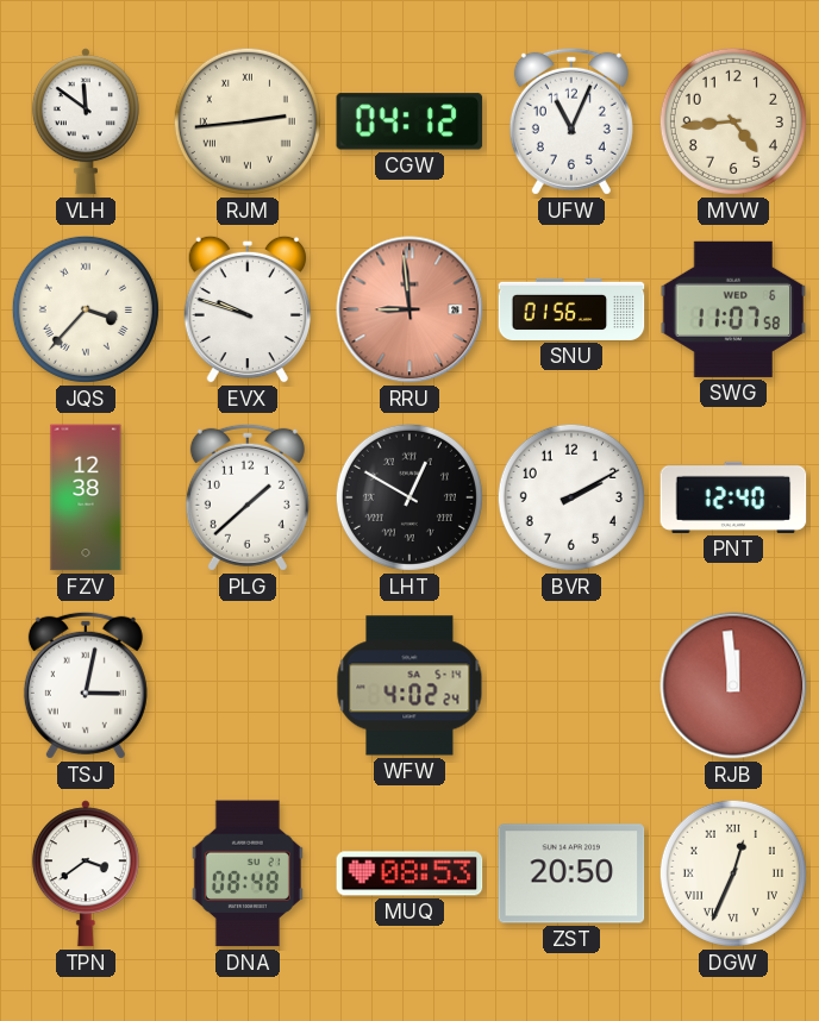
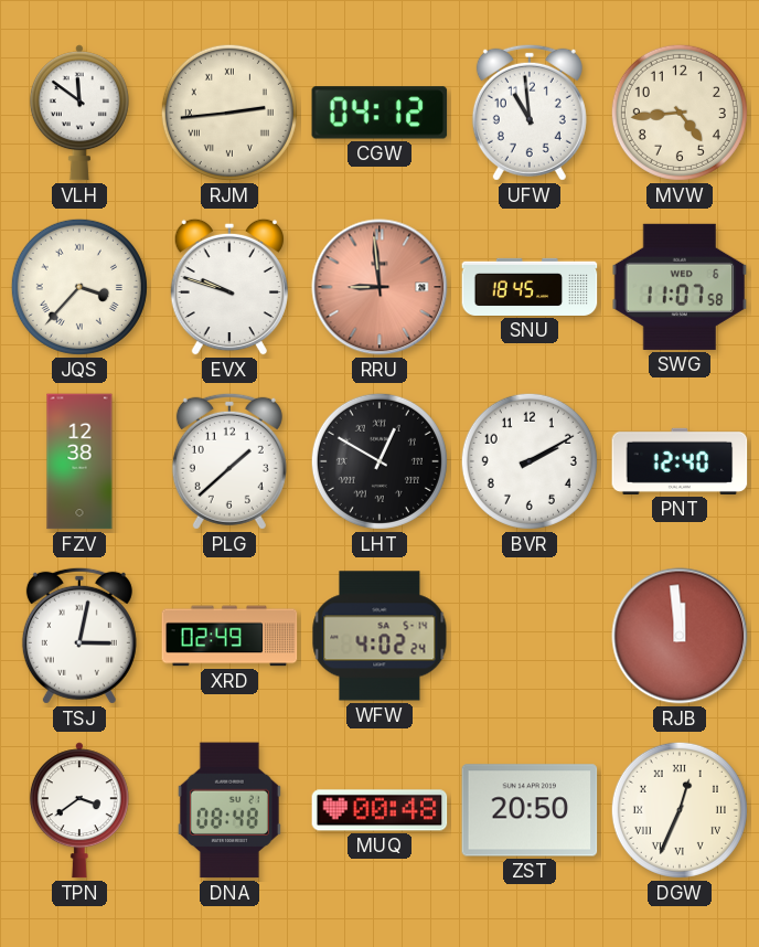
UFW: 11:04 -> 10:59 (530, 113)
SNU: 01:56 -> 18:45 (530, 287)
XRD: none -> 02:49 (229, 636)
MUQ: 08:53 -> 00:48 (379, 810)
